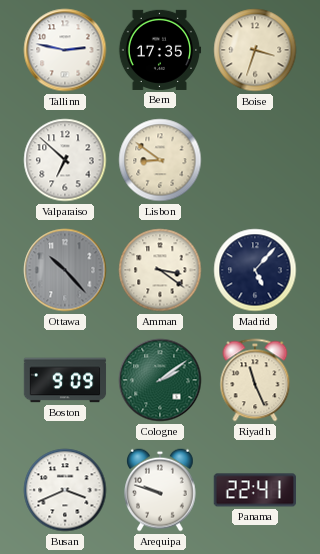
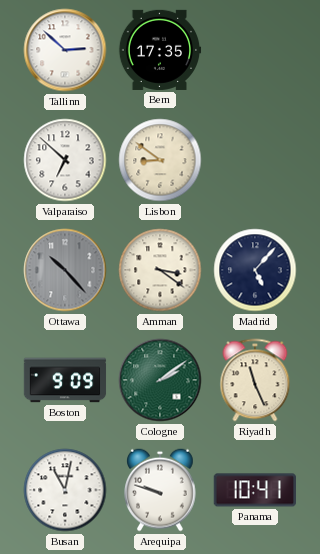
Tallinn: 2:47 -> 2:52 (65, 50)
Boise: 3:33 -> none (255, 50)
Busan: 3:41 -> 11:02 (65, 490)
Panama: 22:41 -> 10:41 (254, 490)
